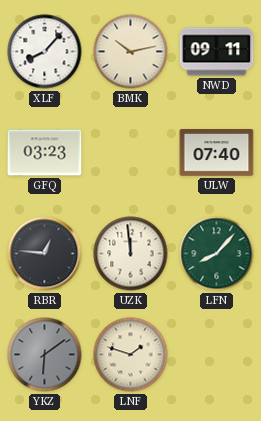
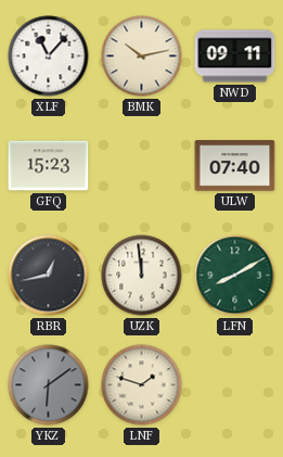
XLF: 8:07 -> 11:07 (49, 56)
GFQ: 03:23 -> 15:23 (49, 166)
RBR: 12:46 -> 12:43 (49, 276)
LFN: 8:07 -> 8:10 (235, 276)
